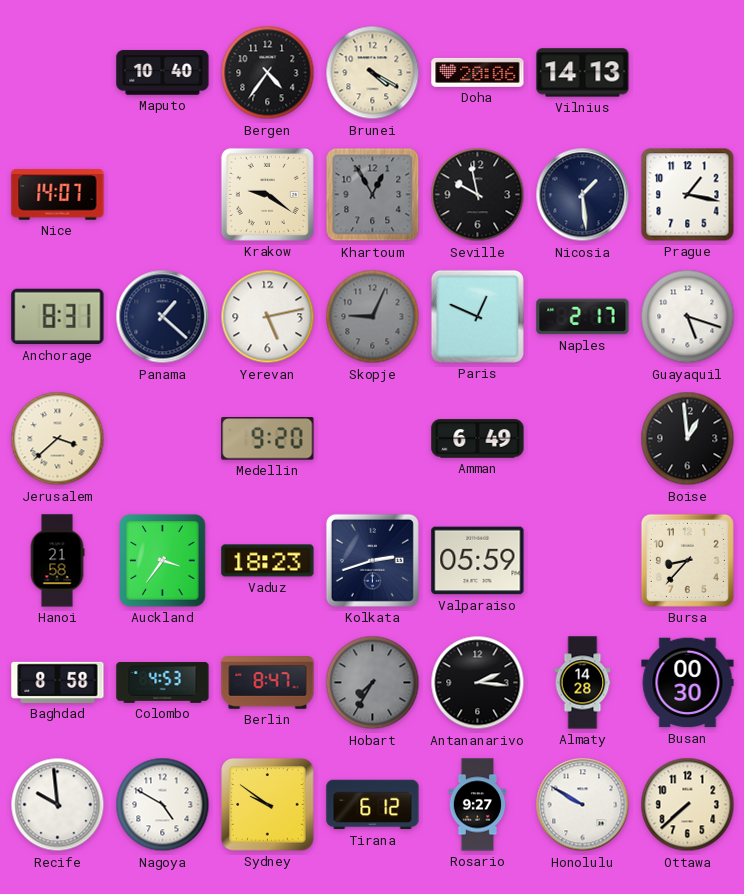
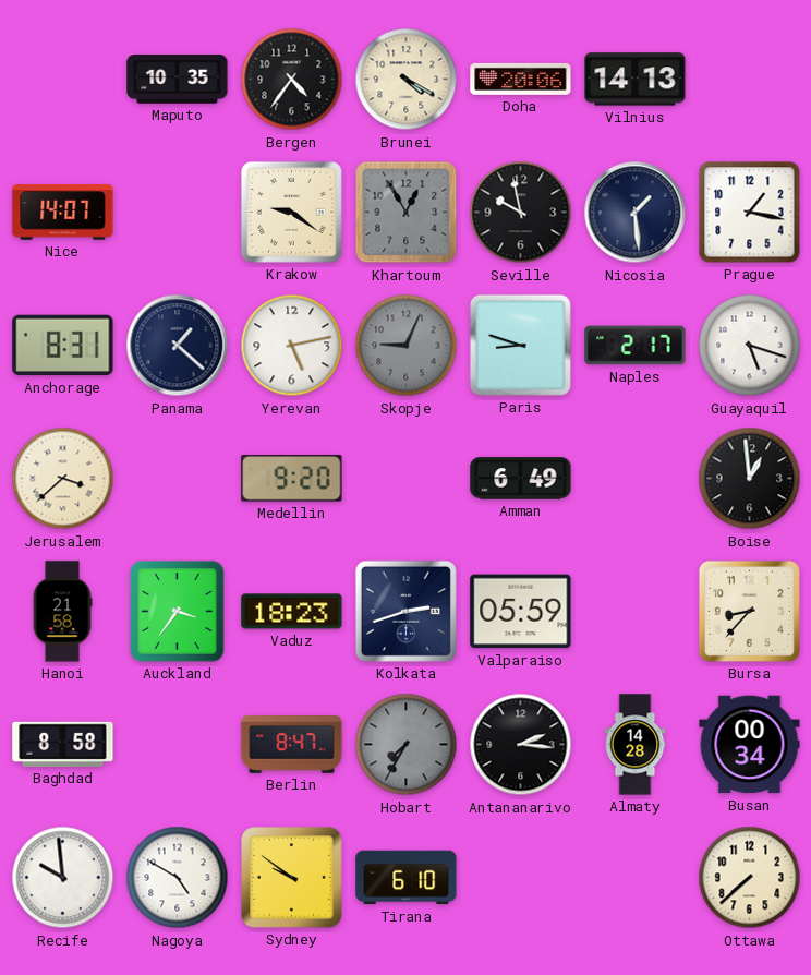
Maputo: 10:40 -> 10:35 (178, 80)
Paris: 12:49 -> 8:48 (520, 345)
Colombo: 4:53 -> none (163, 683)
Busan: 00:30 -> 00:34 (750, 745)
Tirana: 6:12 -> 6:10 (407, 878)
Rosario: 9:27 -> none (478, 805)
Honolulu: 9:50 -> none (583, 805)
